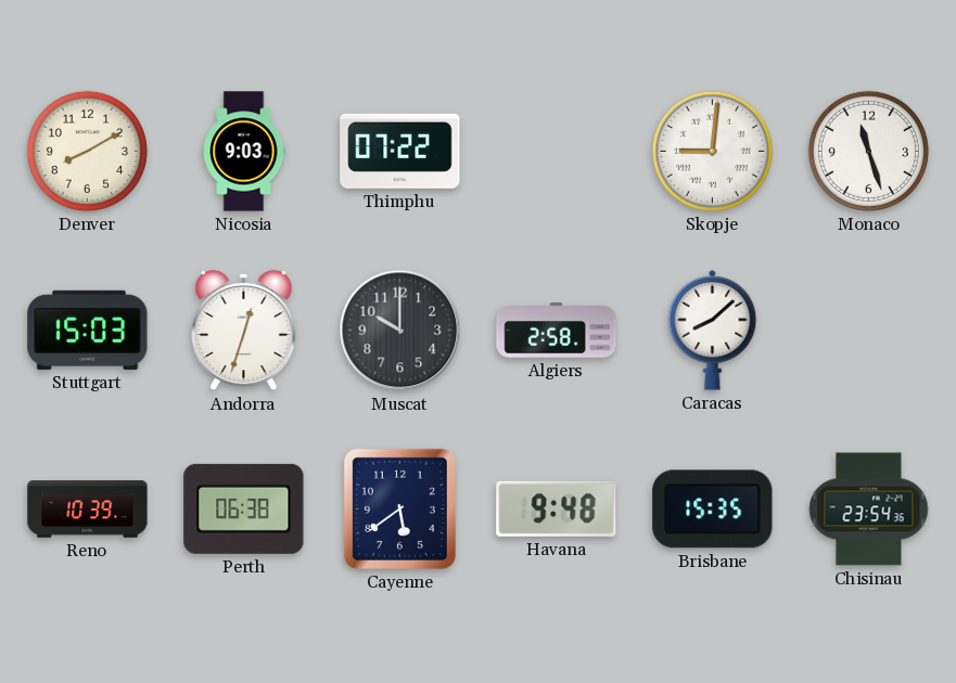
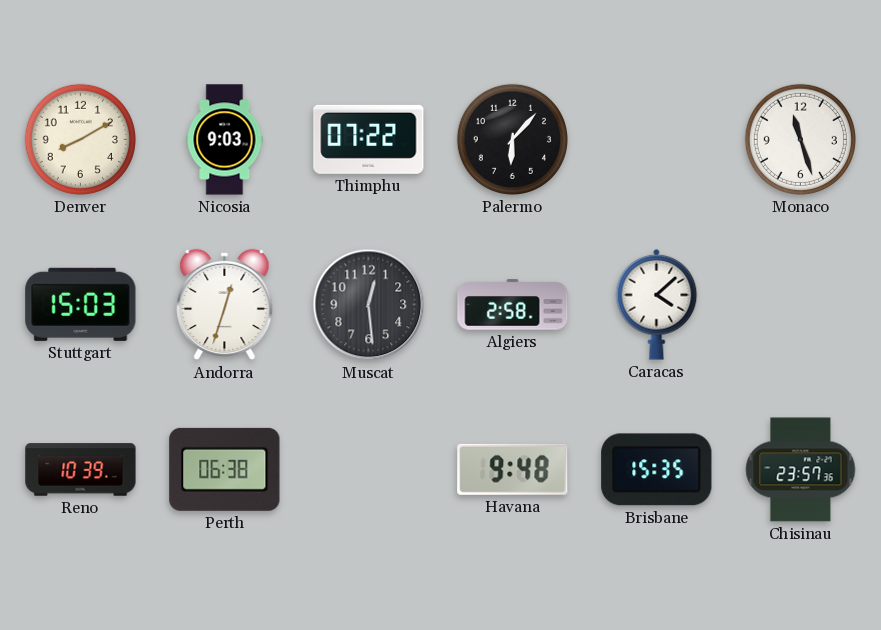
Palermo: none -> 6:07 (512, 139)
Skopje: 9:01 -> none (712, 151)
Muscat: 10:00 -> 12:29 (369, 305)
Caracas: 8:08 -> 4:08 (657, 304)
Cayenne: 5:39 -> none (399, 508)
Chisinau: 23:54 -> 23:57 (801, 470)
